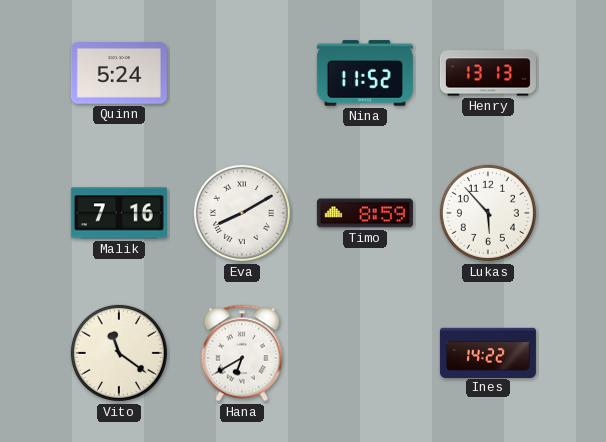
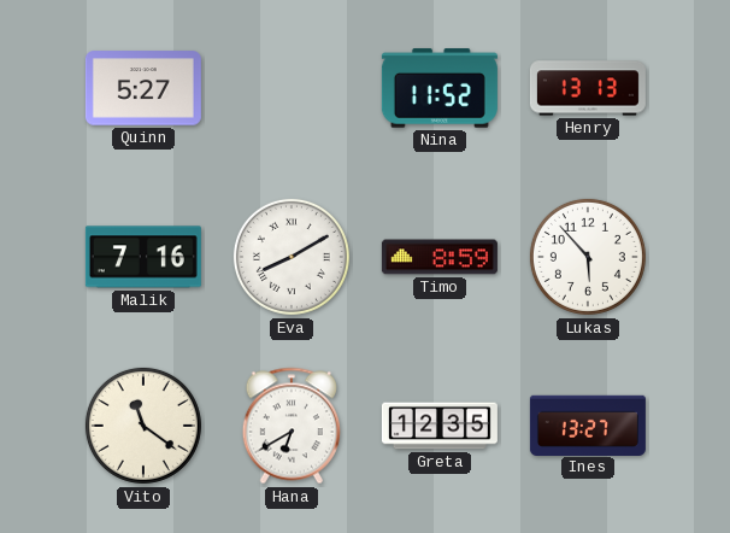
Quinn: 5:24 -> 5:27 (143, 88)
Greta: none -> 12:35 (440, 426)
Ines: 14:22 -> 13:27 (588, 424)
